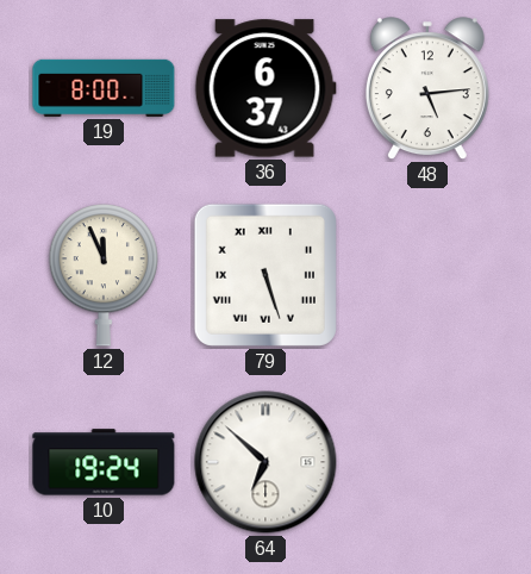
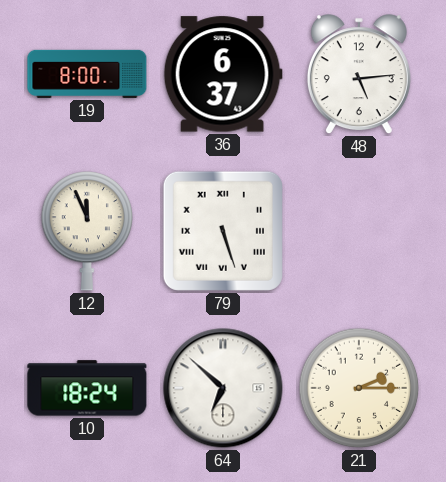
10: 19:24 -> 18:24 (87, 388)
21: none -> 2:15 (359, 388)
